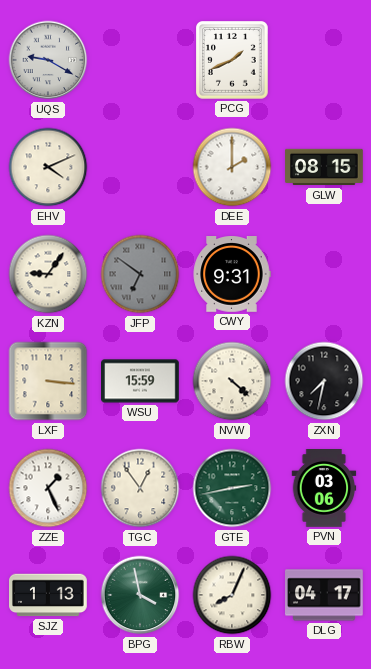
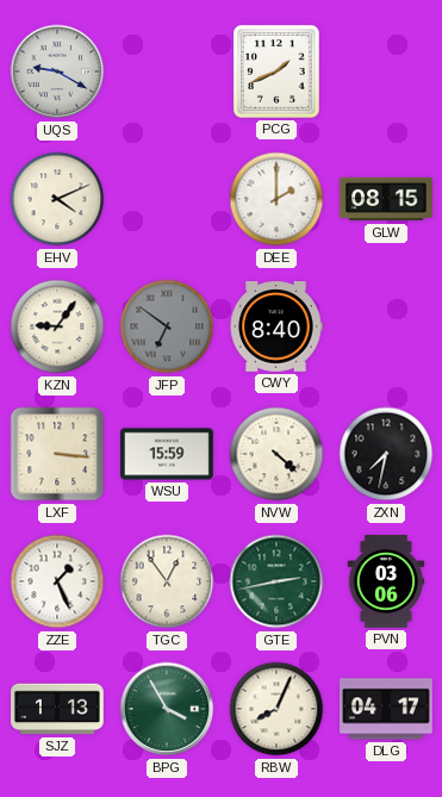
CWY: 9:31 -> 8:40 (276, 328)
BPG: 3:58 -> 3:55 (167, 709)
